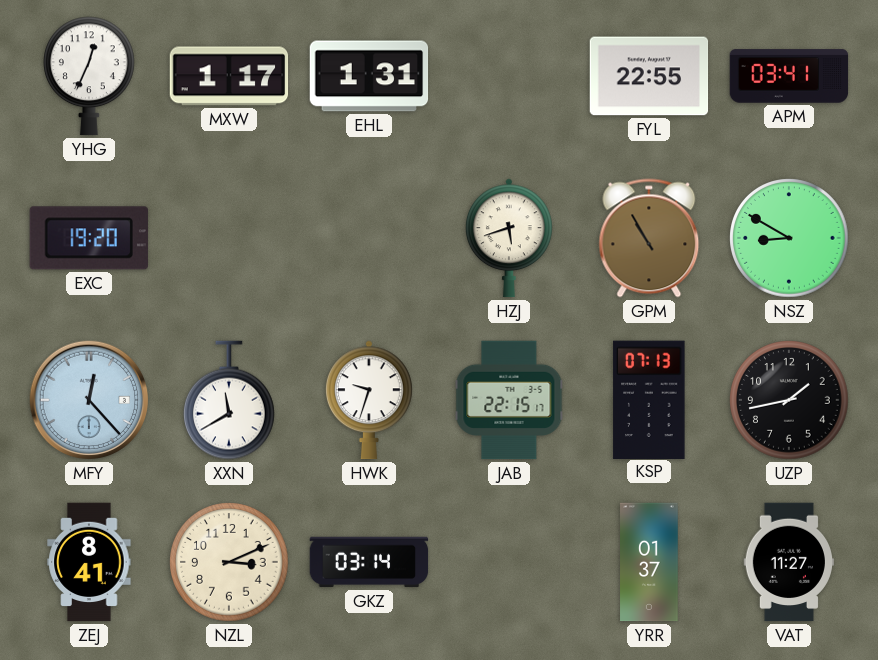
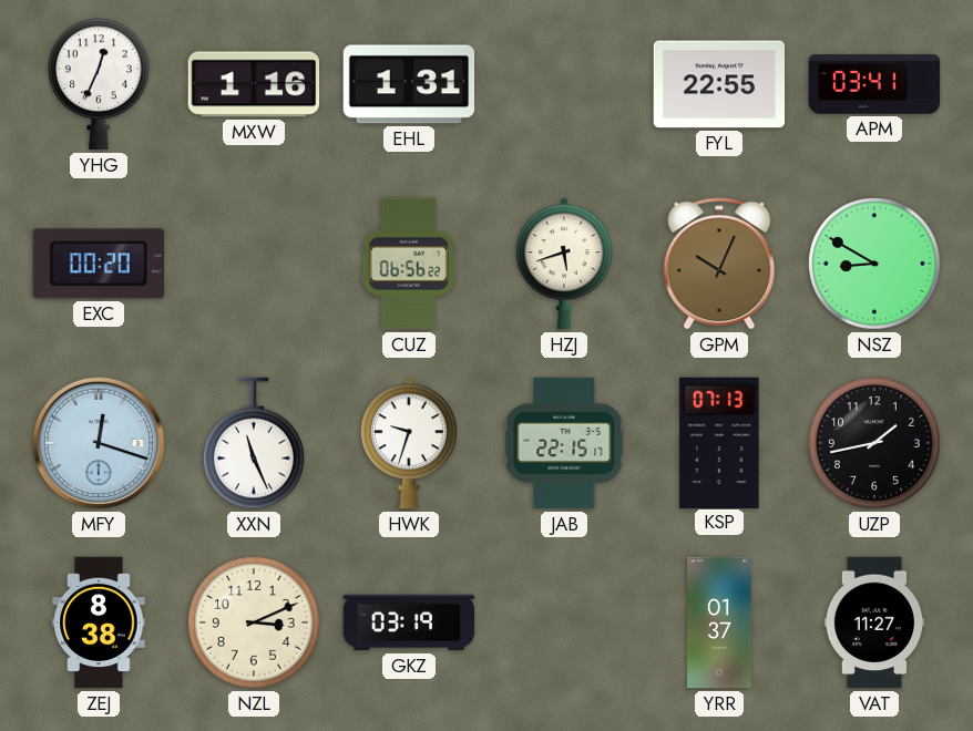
MXW: 1:17 -> 1:16 (254, 84)
EXC: 19:20 -> 00:20 (99, 264)
CUZ: none -> 06:56 (409, 264)
GPM: 10:55 -> 10:04 (719, 264)
MFY: 12:23 -> 12:18 (99, 443)
XXN: 11:40 -> 11:26 (255, 443)
ZEJ: 8:41 -> 8:38 (99, 622)
GKZ: 03:14 -> 03:19 (409, 622)
